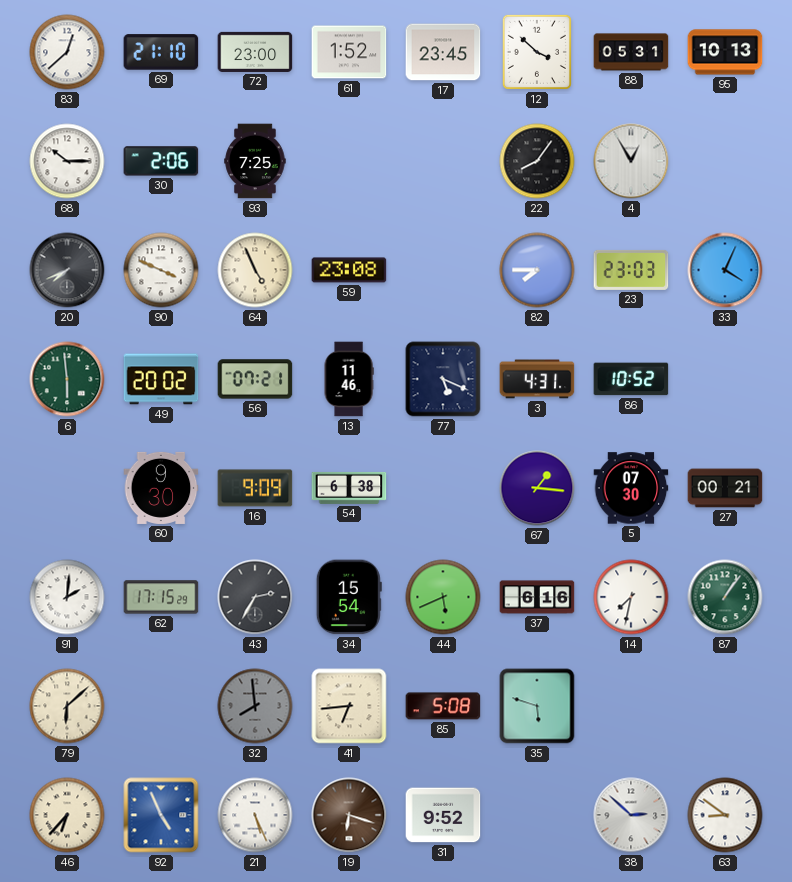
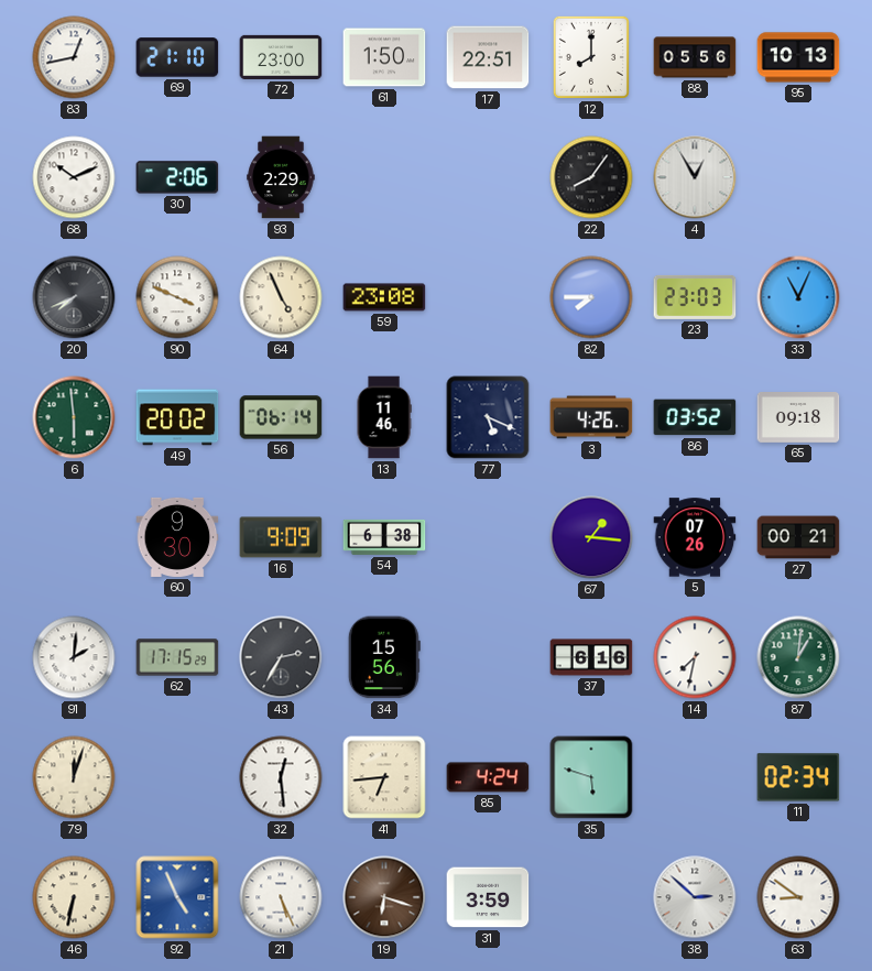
83: 12:38 -> 12:43 (74, 57)
61: 1:52 -> 1:50 (384, 57)
17: 23:45 -> 22:51 (488, 57)
12: 3:52 -> 8:00 (591, 57)
88: 05:31 -> 05:56 (695, 57)
68: 10:15 -> 10:11 (74, 177)
93: 7:25 -> 2:29 (281, 177)
33: 4:04 -> 11:04 (798, 297)
56: 07:21 -> 06:14 (281, 417)
3: 4:31 -> 4:26 (591, 417)
86: 10:52 -> 03:52 (695, 417)
65: none -> 09:18 (798, 418)
5: 07:30 -> 07:26 (695, 537)
34: 15:54 -> 15:56 (384, 657)
44: 5:41 -> none (443, 597)
87: 1:06 -> 1:01 (798, 657)
79: 6:08 -> 12:03 (74, 777)
32: 7:59 -> 12:29 (281, 777)
32 dial: grey -> white (281, 777)
85: 5:08 -> 4:24 (488, 777)
11: none -> 02:34 (798, 777)
46: 6:37 -> 6:32 (74, 897)
31: 9:52 -> 3:59 (488, 897)
